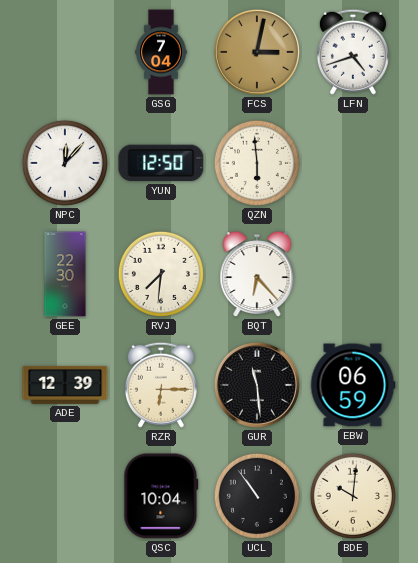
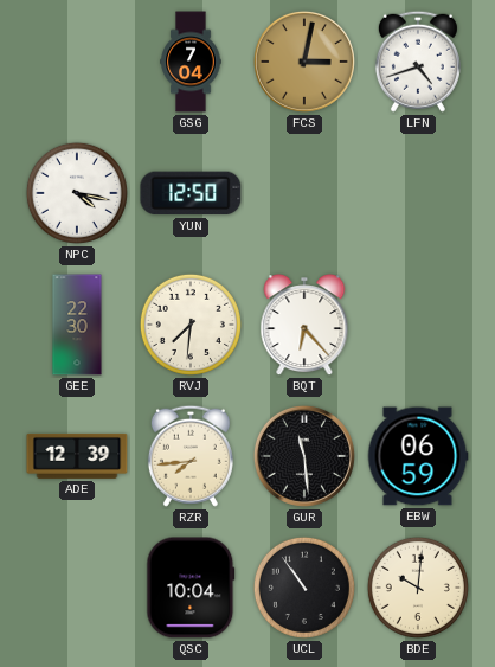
NPC: 12:07 -> 4:17 (77, 193)
QZN: 5:59 -> none (257, 163)
RZR: 6:15 -> 7:44 (191, 456)
